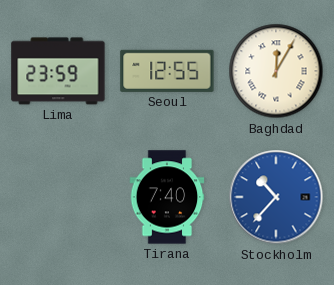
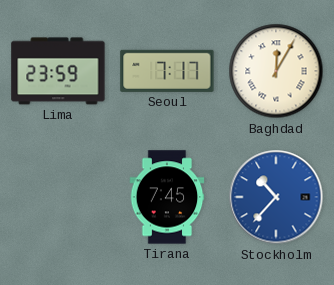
Seoul: 12:55 -> 7:17 (167, 71)
Tirana: 7:40 -> 7:45 (167, 197)
